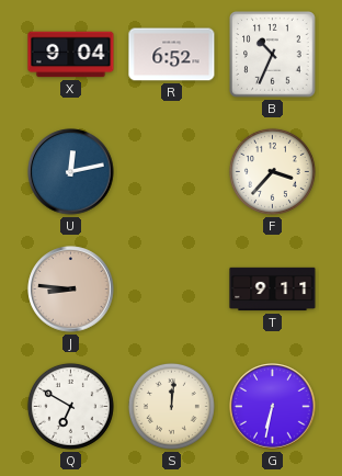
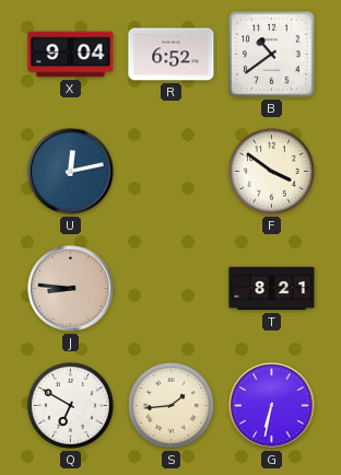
B: 10:34 -> 10:39 (272, 55)
F: 3:37 -> 3:51 (271, 171)
T: 9:11 -> 8:21 (272, 289)
S: 12:01 -> 1:44 (170, 405)
